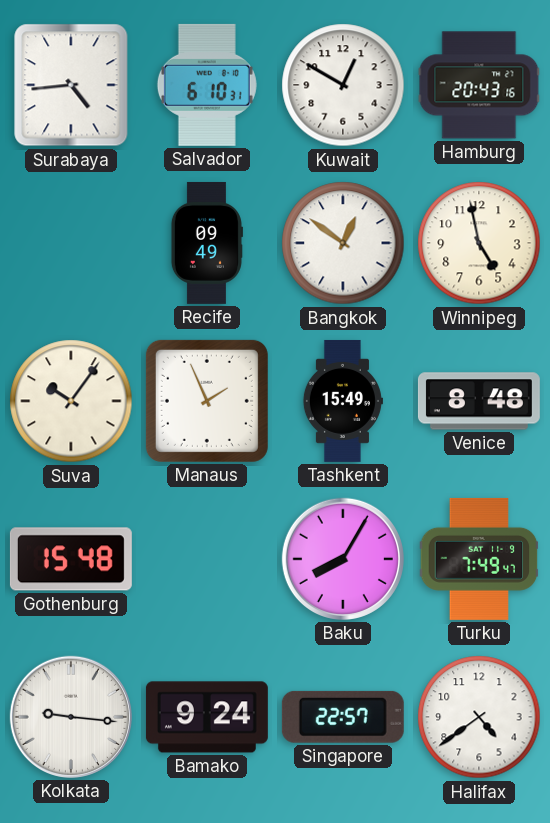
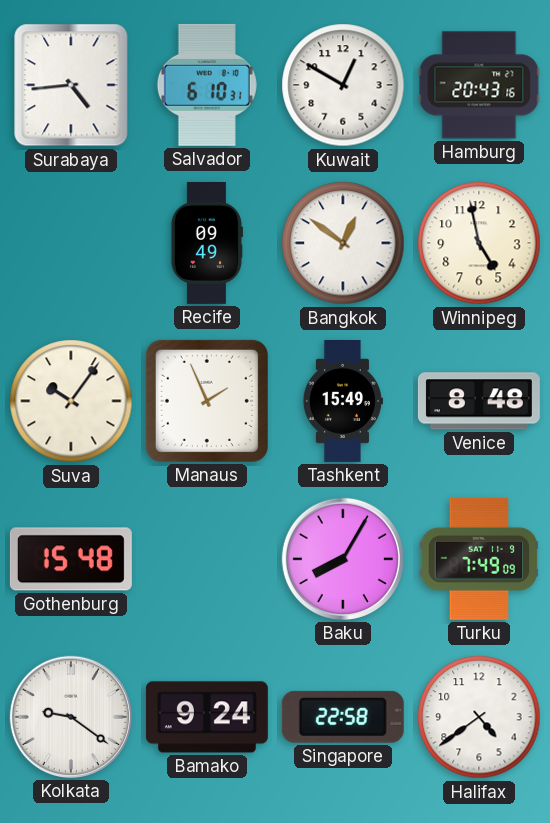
Turku: 7:49:47 -> 7:49:09 (479, 559)
Kolkata: 9:16 -> 9:21 (71, 717)
Singapore: 22:57 -> 22:58 (343, 717)
